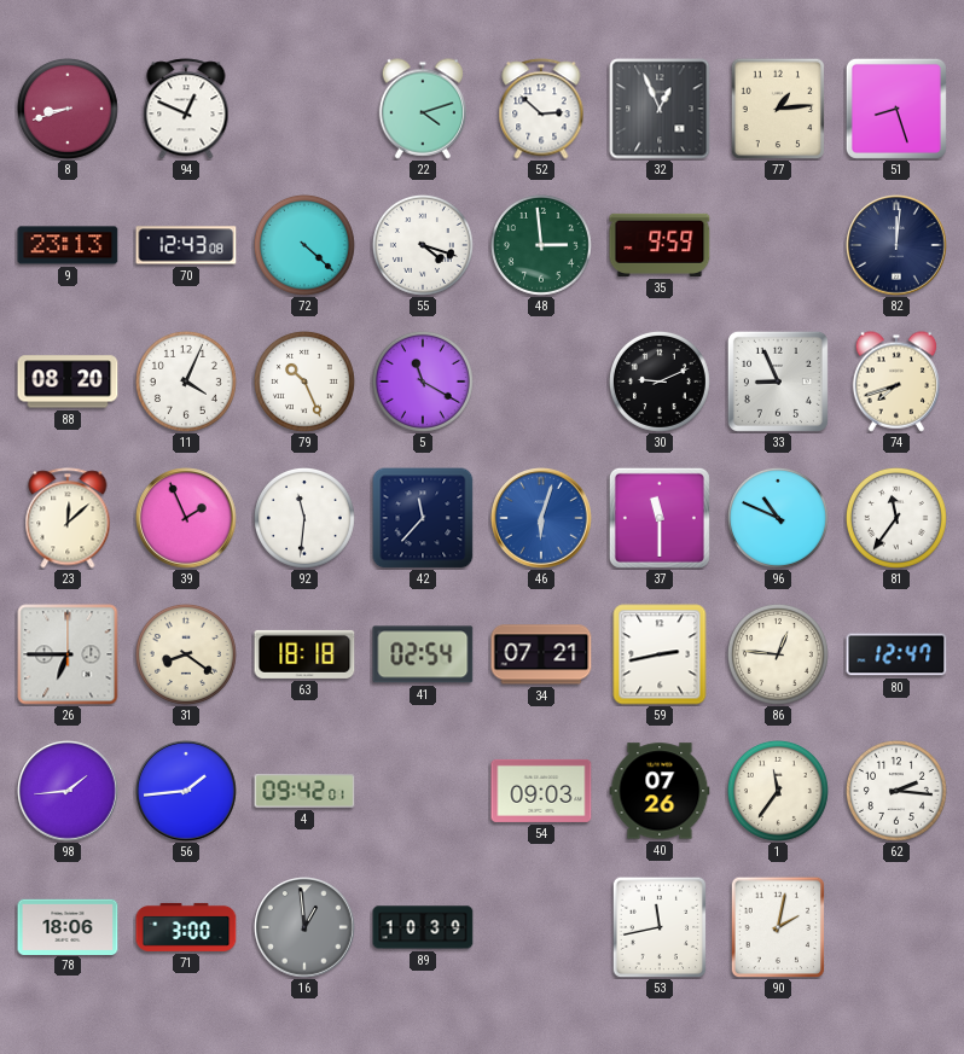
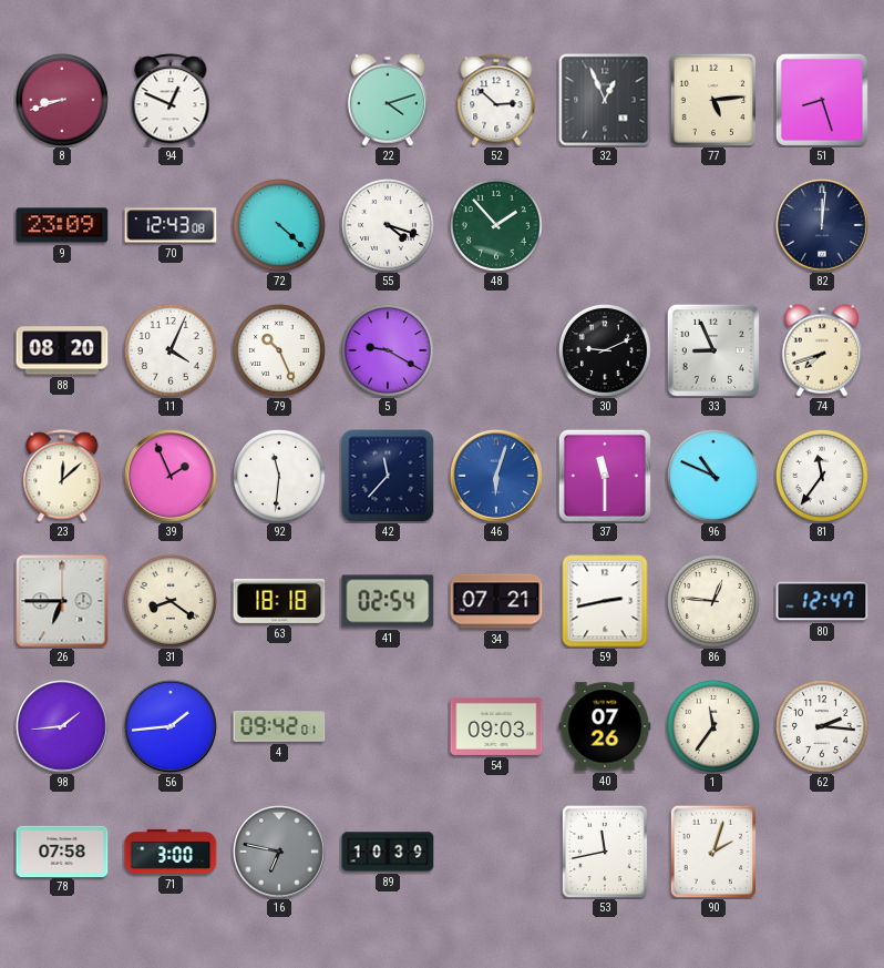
77: 1:14 -> 5:14 (713, 100)
9: 23:13 -> 23:09 (62, 225)
48: 2:59 -> 1:53 (496, 225)
35: 9:59 -> none (660, 245)
5: 11:20 -> 9:20 (388, 350)
78: 18:06 -> 07:58 (62, 850)
16: 12:59 -> 6:47 (279, 852)
90: 2:02 -> 2:03 (713, 852)
